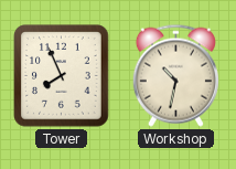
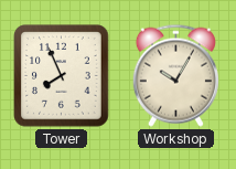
Workshop: 10:32 -> 10:05 (175, 75)
